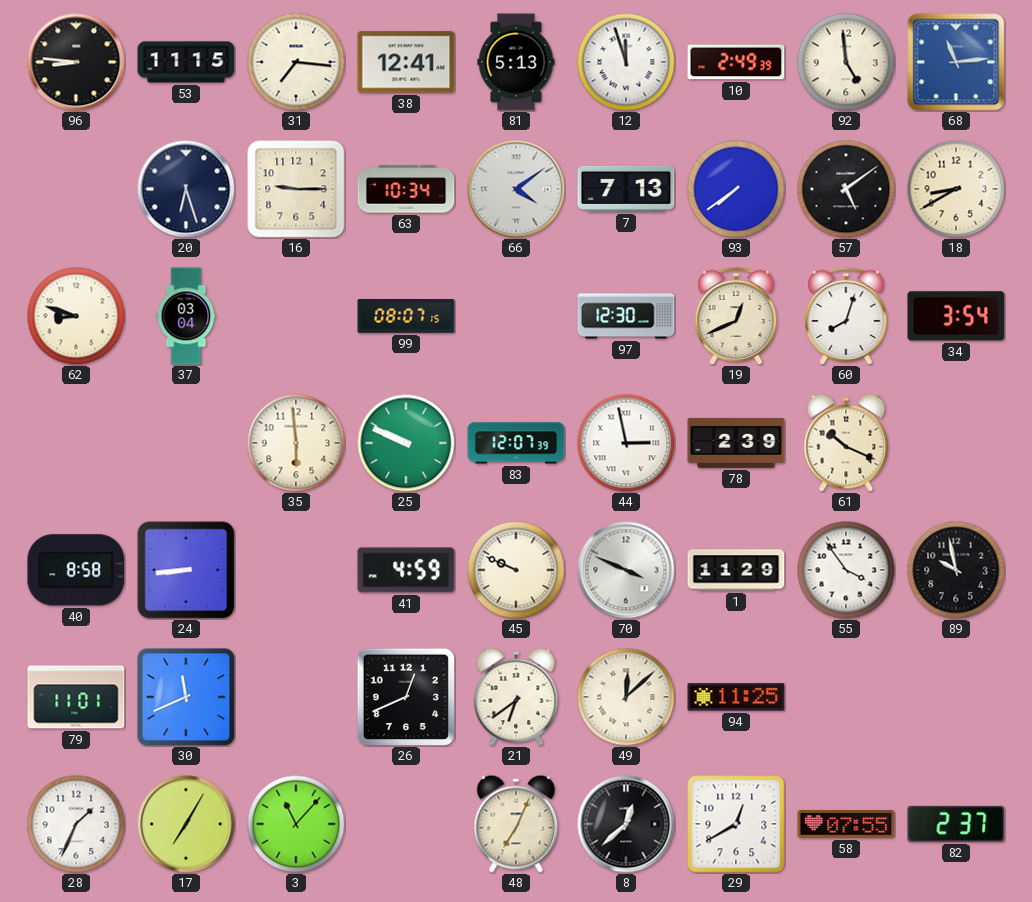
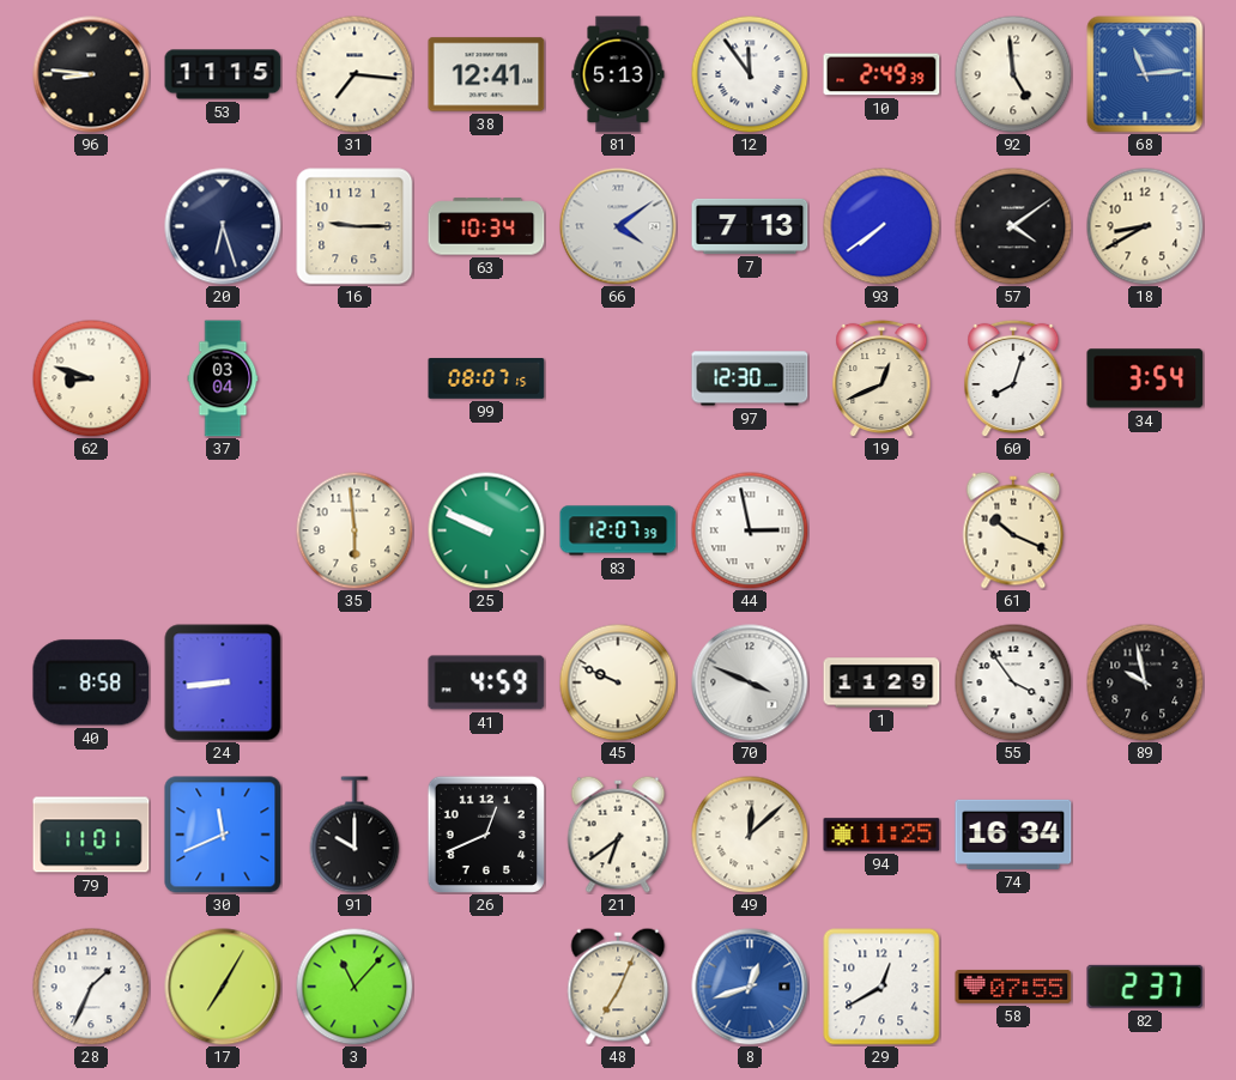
12: 11:57 -> 11:54 (750, 74)
57: 5:09 -> 4:09 (1013, 226)
78: 2:39 -> none (736, 443)
91: none -> 10:00 (355, 835)
74: none -> 16:34 (1013, 835)
8: 12:38 -> 12:42 (750, 987)
8 dial: black -> blue (750, 987)
